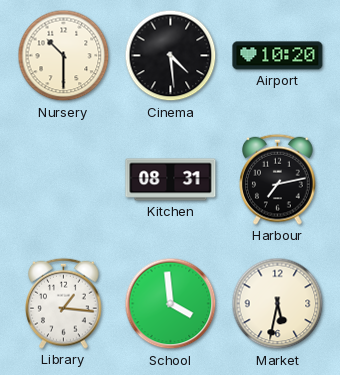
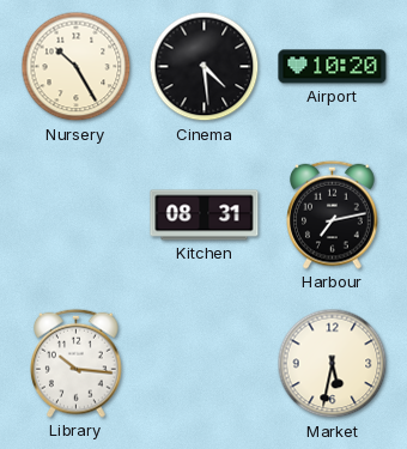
Nursery: 10:30 -> 10:25 (77, 67)
Library: 1:16 -> 10:16 (77, 363)
School: 3:59 -> none (171, 304)
